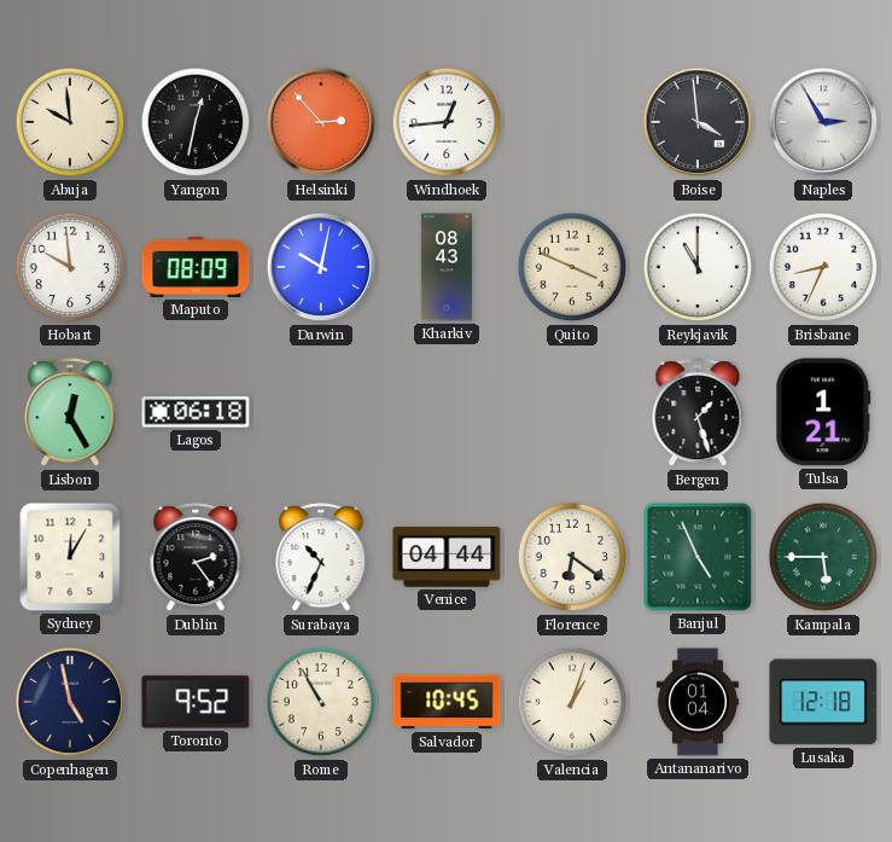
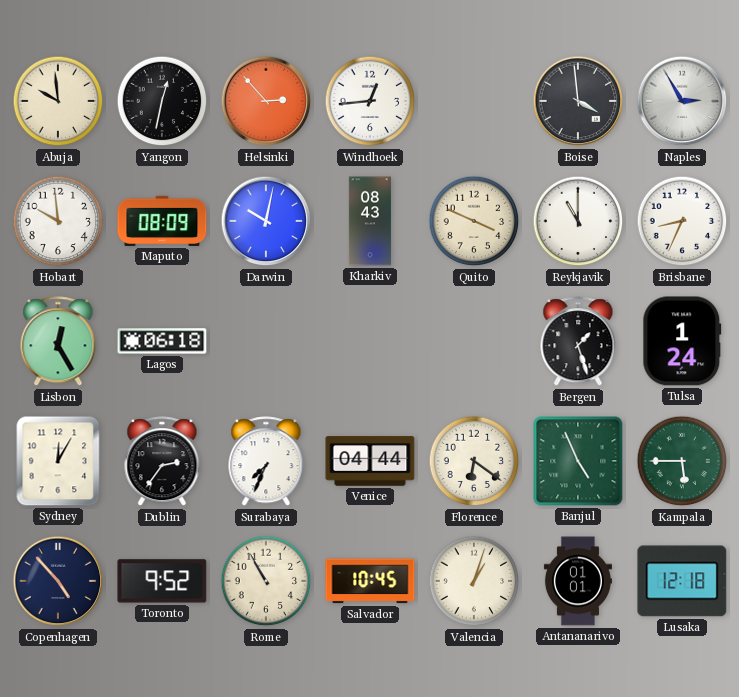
Tulsa: 1:21 -> 1:24 (682, 341)
Dublin: 2:24 -> 2:36 (162, 462)
Surabaya: 10:34 -> 7:34 (266, 462)
Copenhagen: 4:58 -> 4:53 (58, 581)
Antananarivo: 01:04 -> 01:01 (578, 581)
